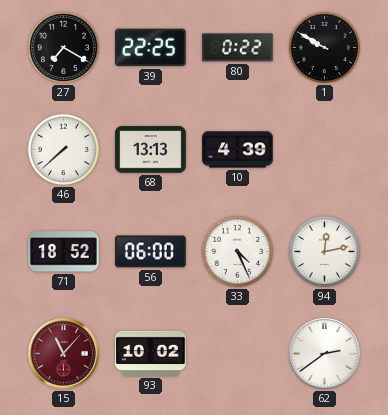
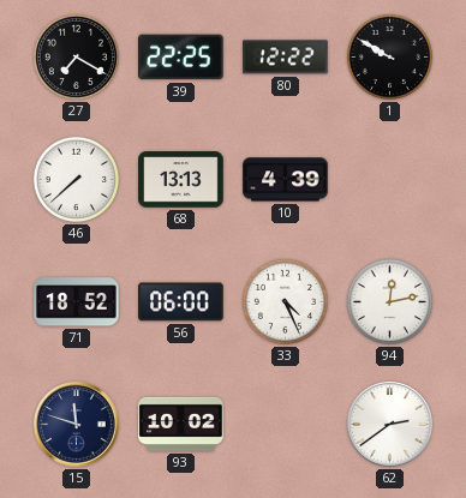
80: 0:22 -> 12:22 (286, 58)
15: 11:07 -> 11:48 (77, 425)
15 dial: burgundy -> navy (77, 425)
